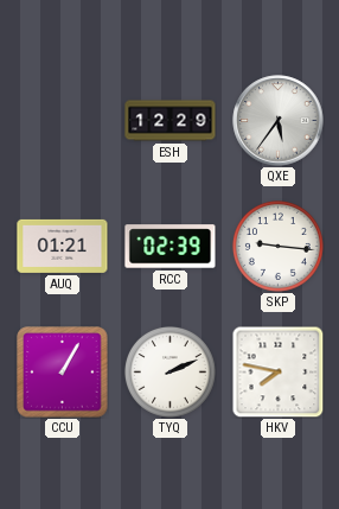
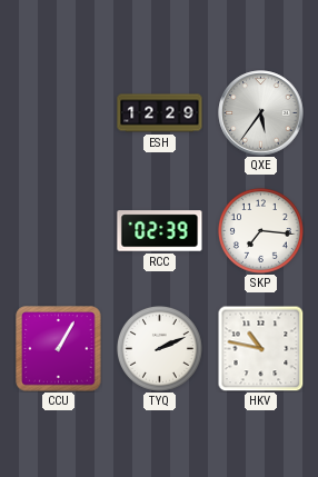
AUQ: 01:21 -> none (63, 246)
SKP: 9:16 -> 7:16 (260, 230)
HKV: 7:47 -> 10:47 (260, 348)
